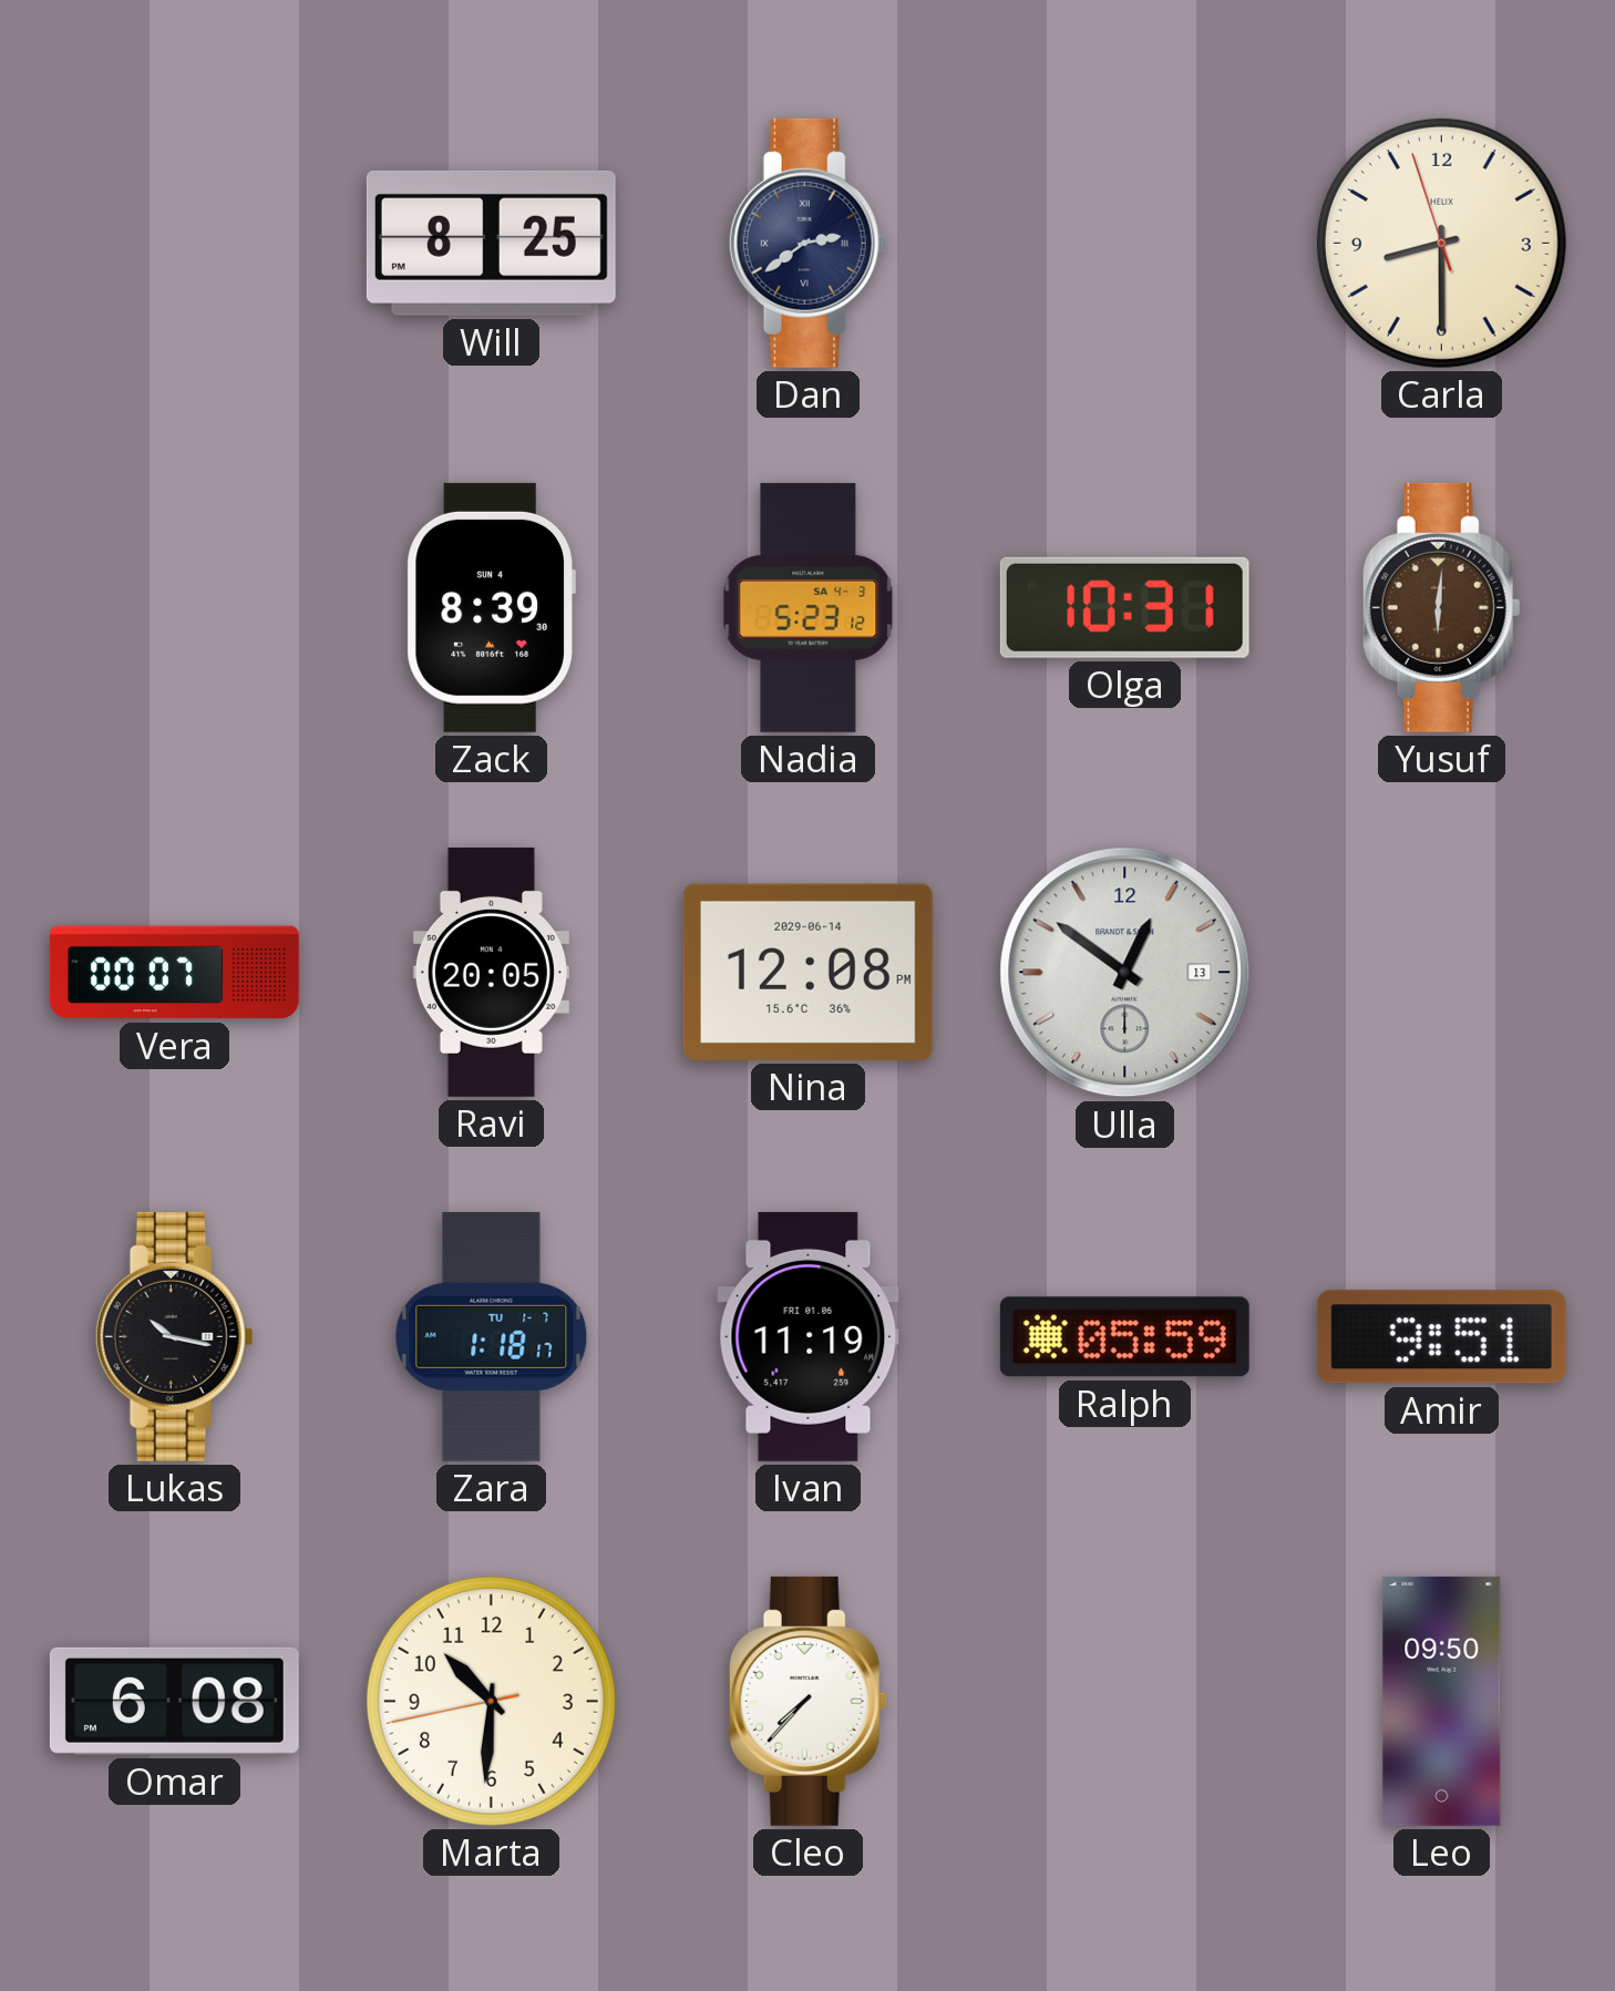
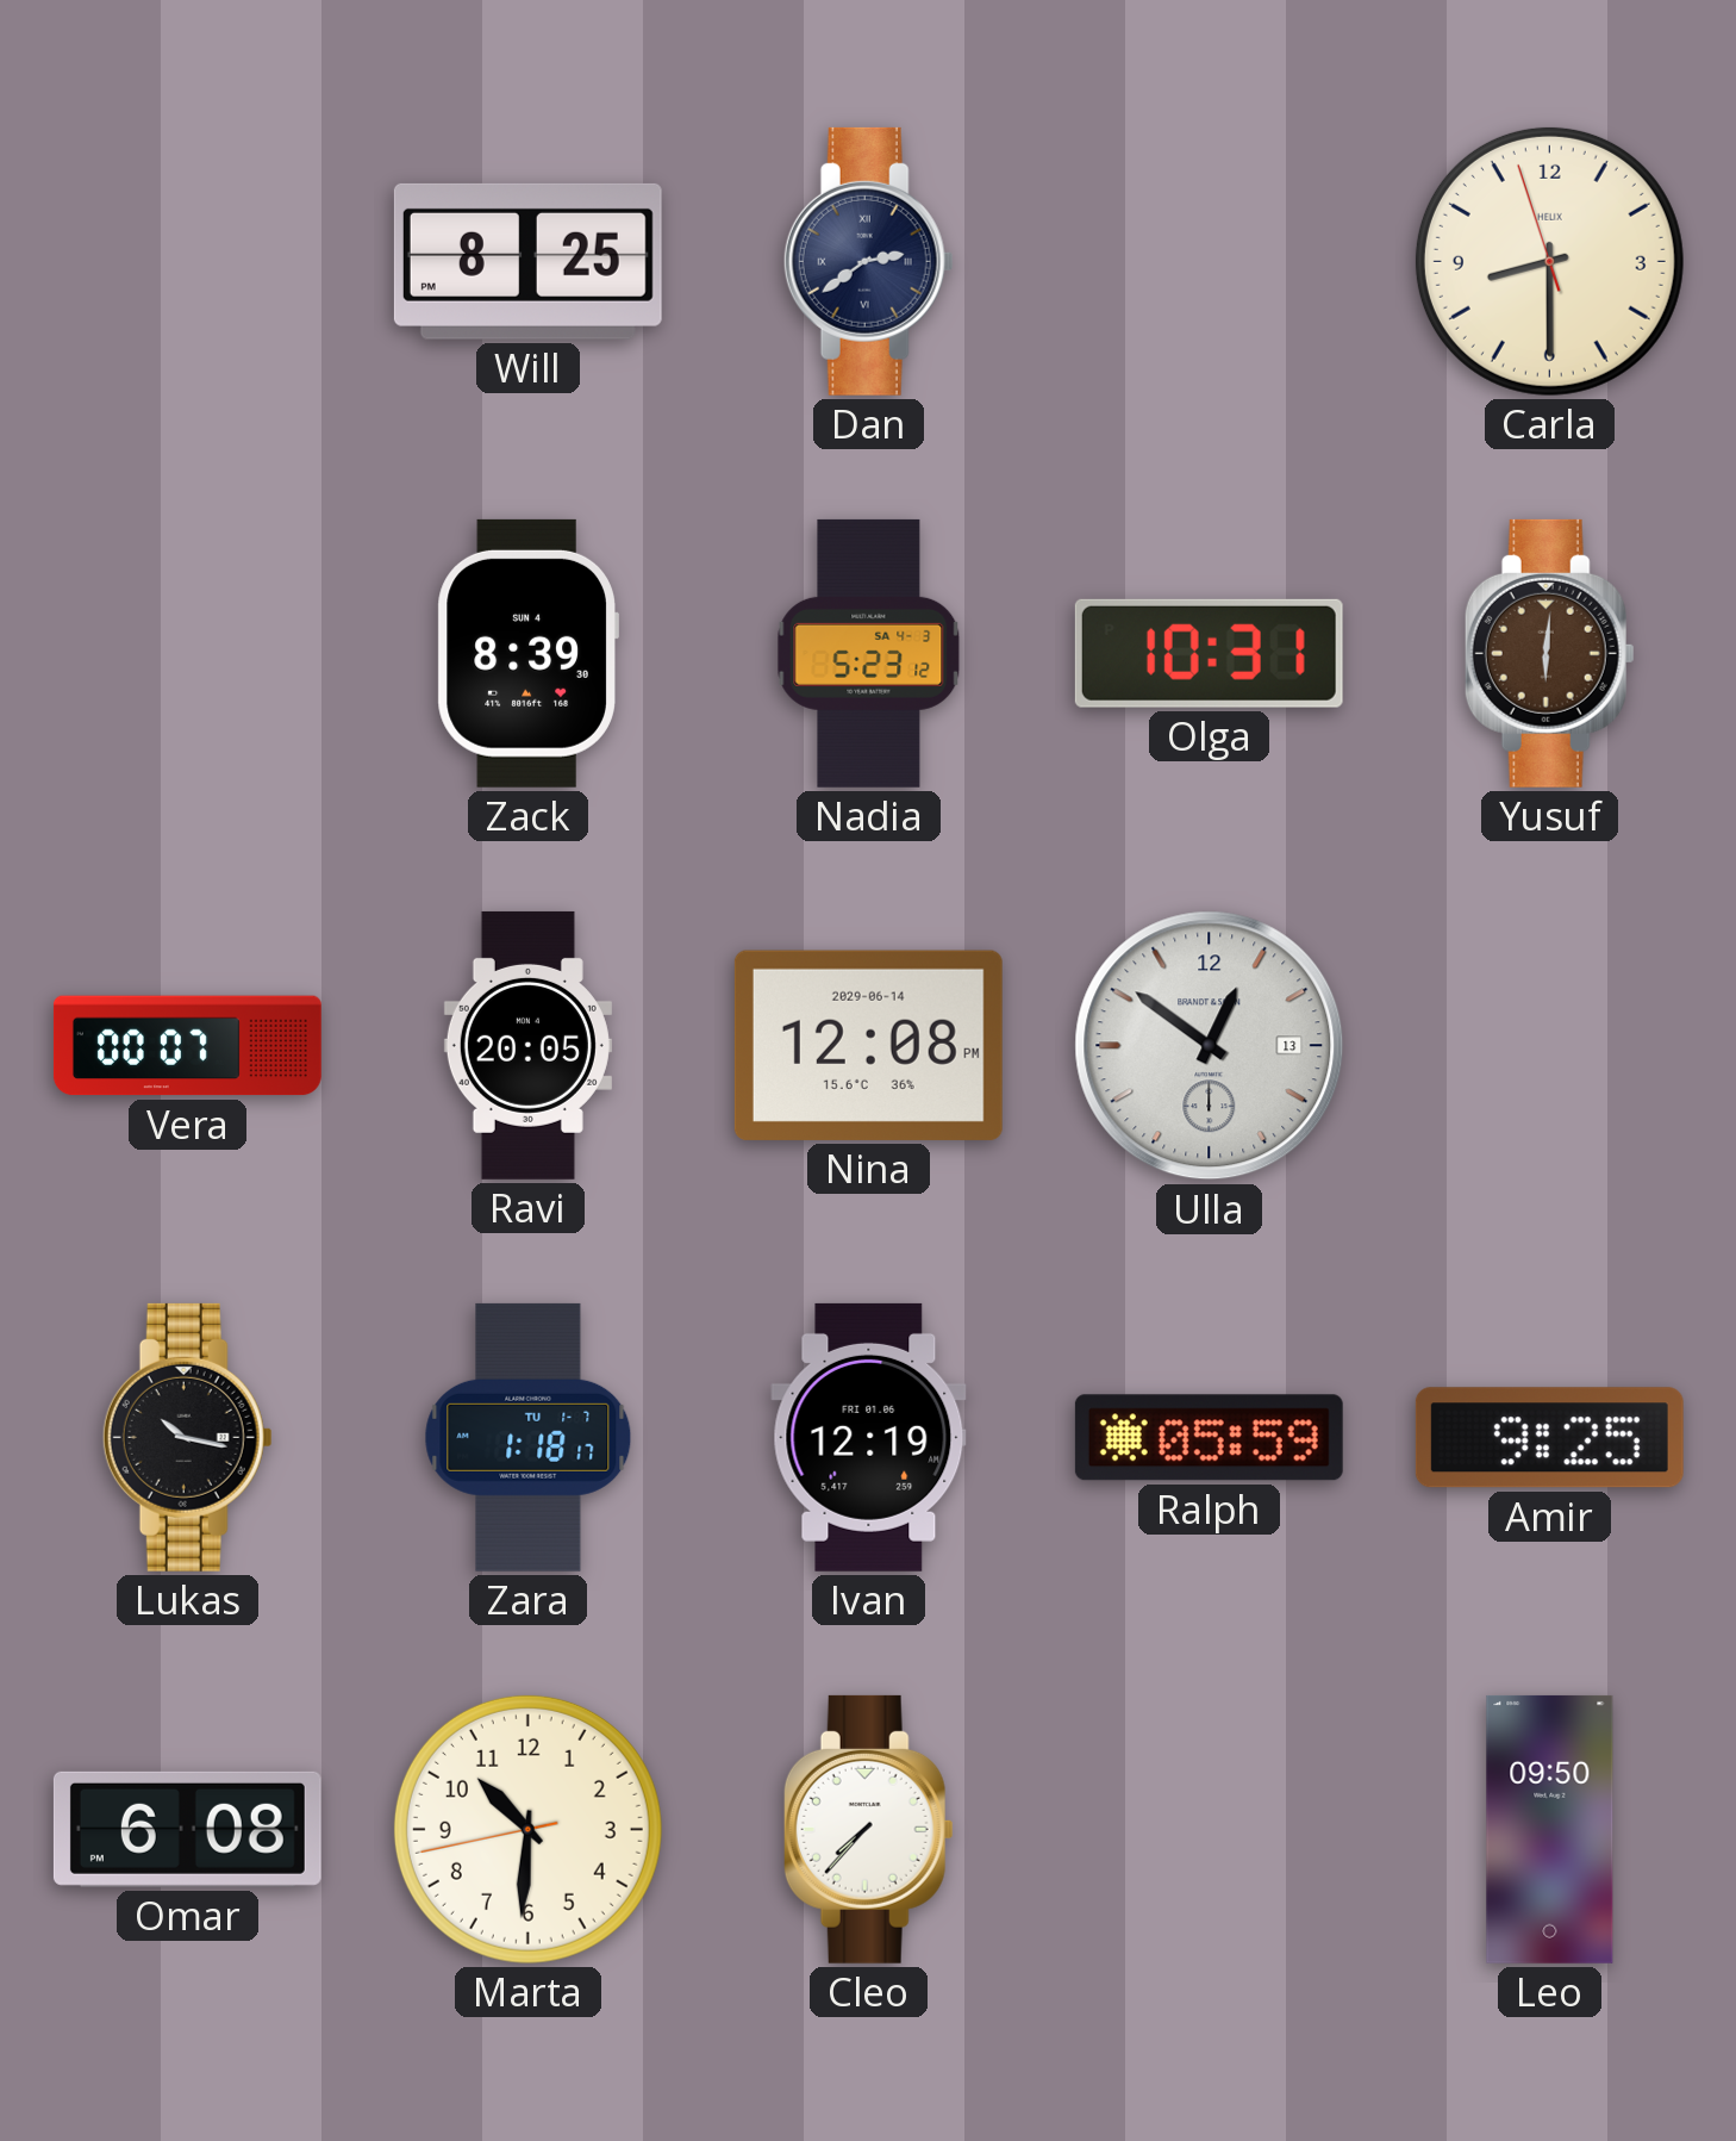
Ivan: 11:19 -> 12:19 (869, 1437)
Amir: 9:51 -> 9:25 (1549, 1438)
